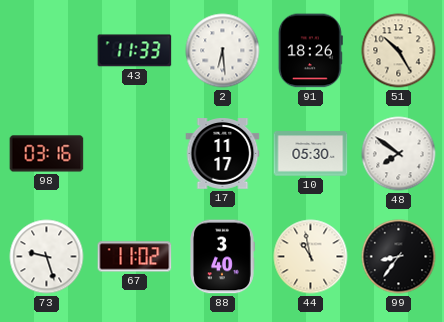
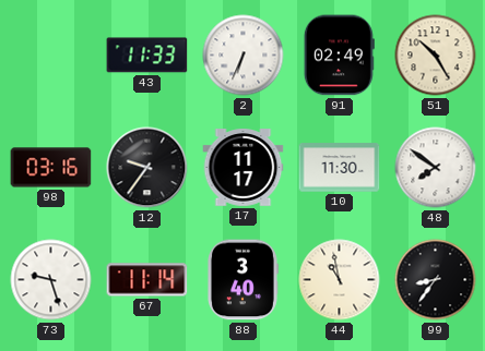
2: 6:29 -> 6:34 (244, 56)
91: 18:26 -> 02:49 (339, 56)
12: none -> 9:36 (147, 168)
10: 05:30 -> 11:30 (340, 168)
67: 11:02 -> 11:14 (147, 280)
